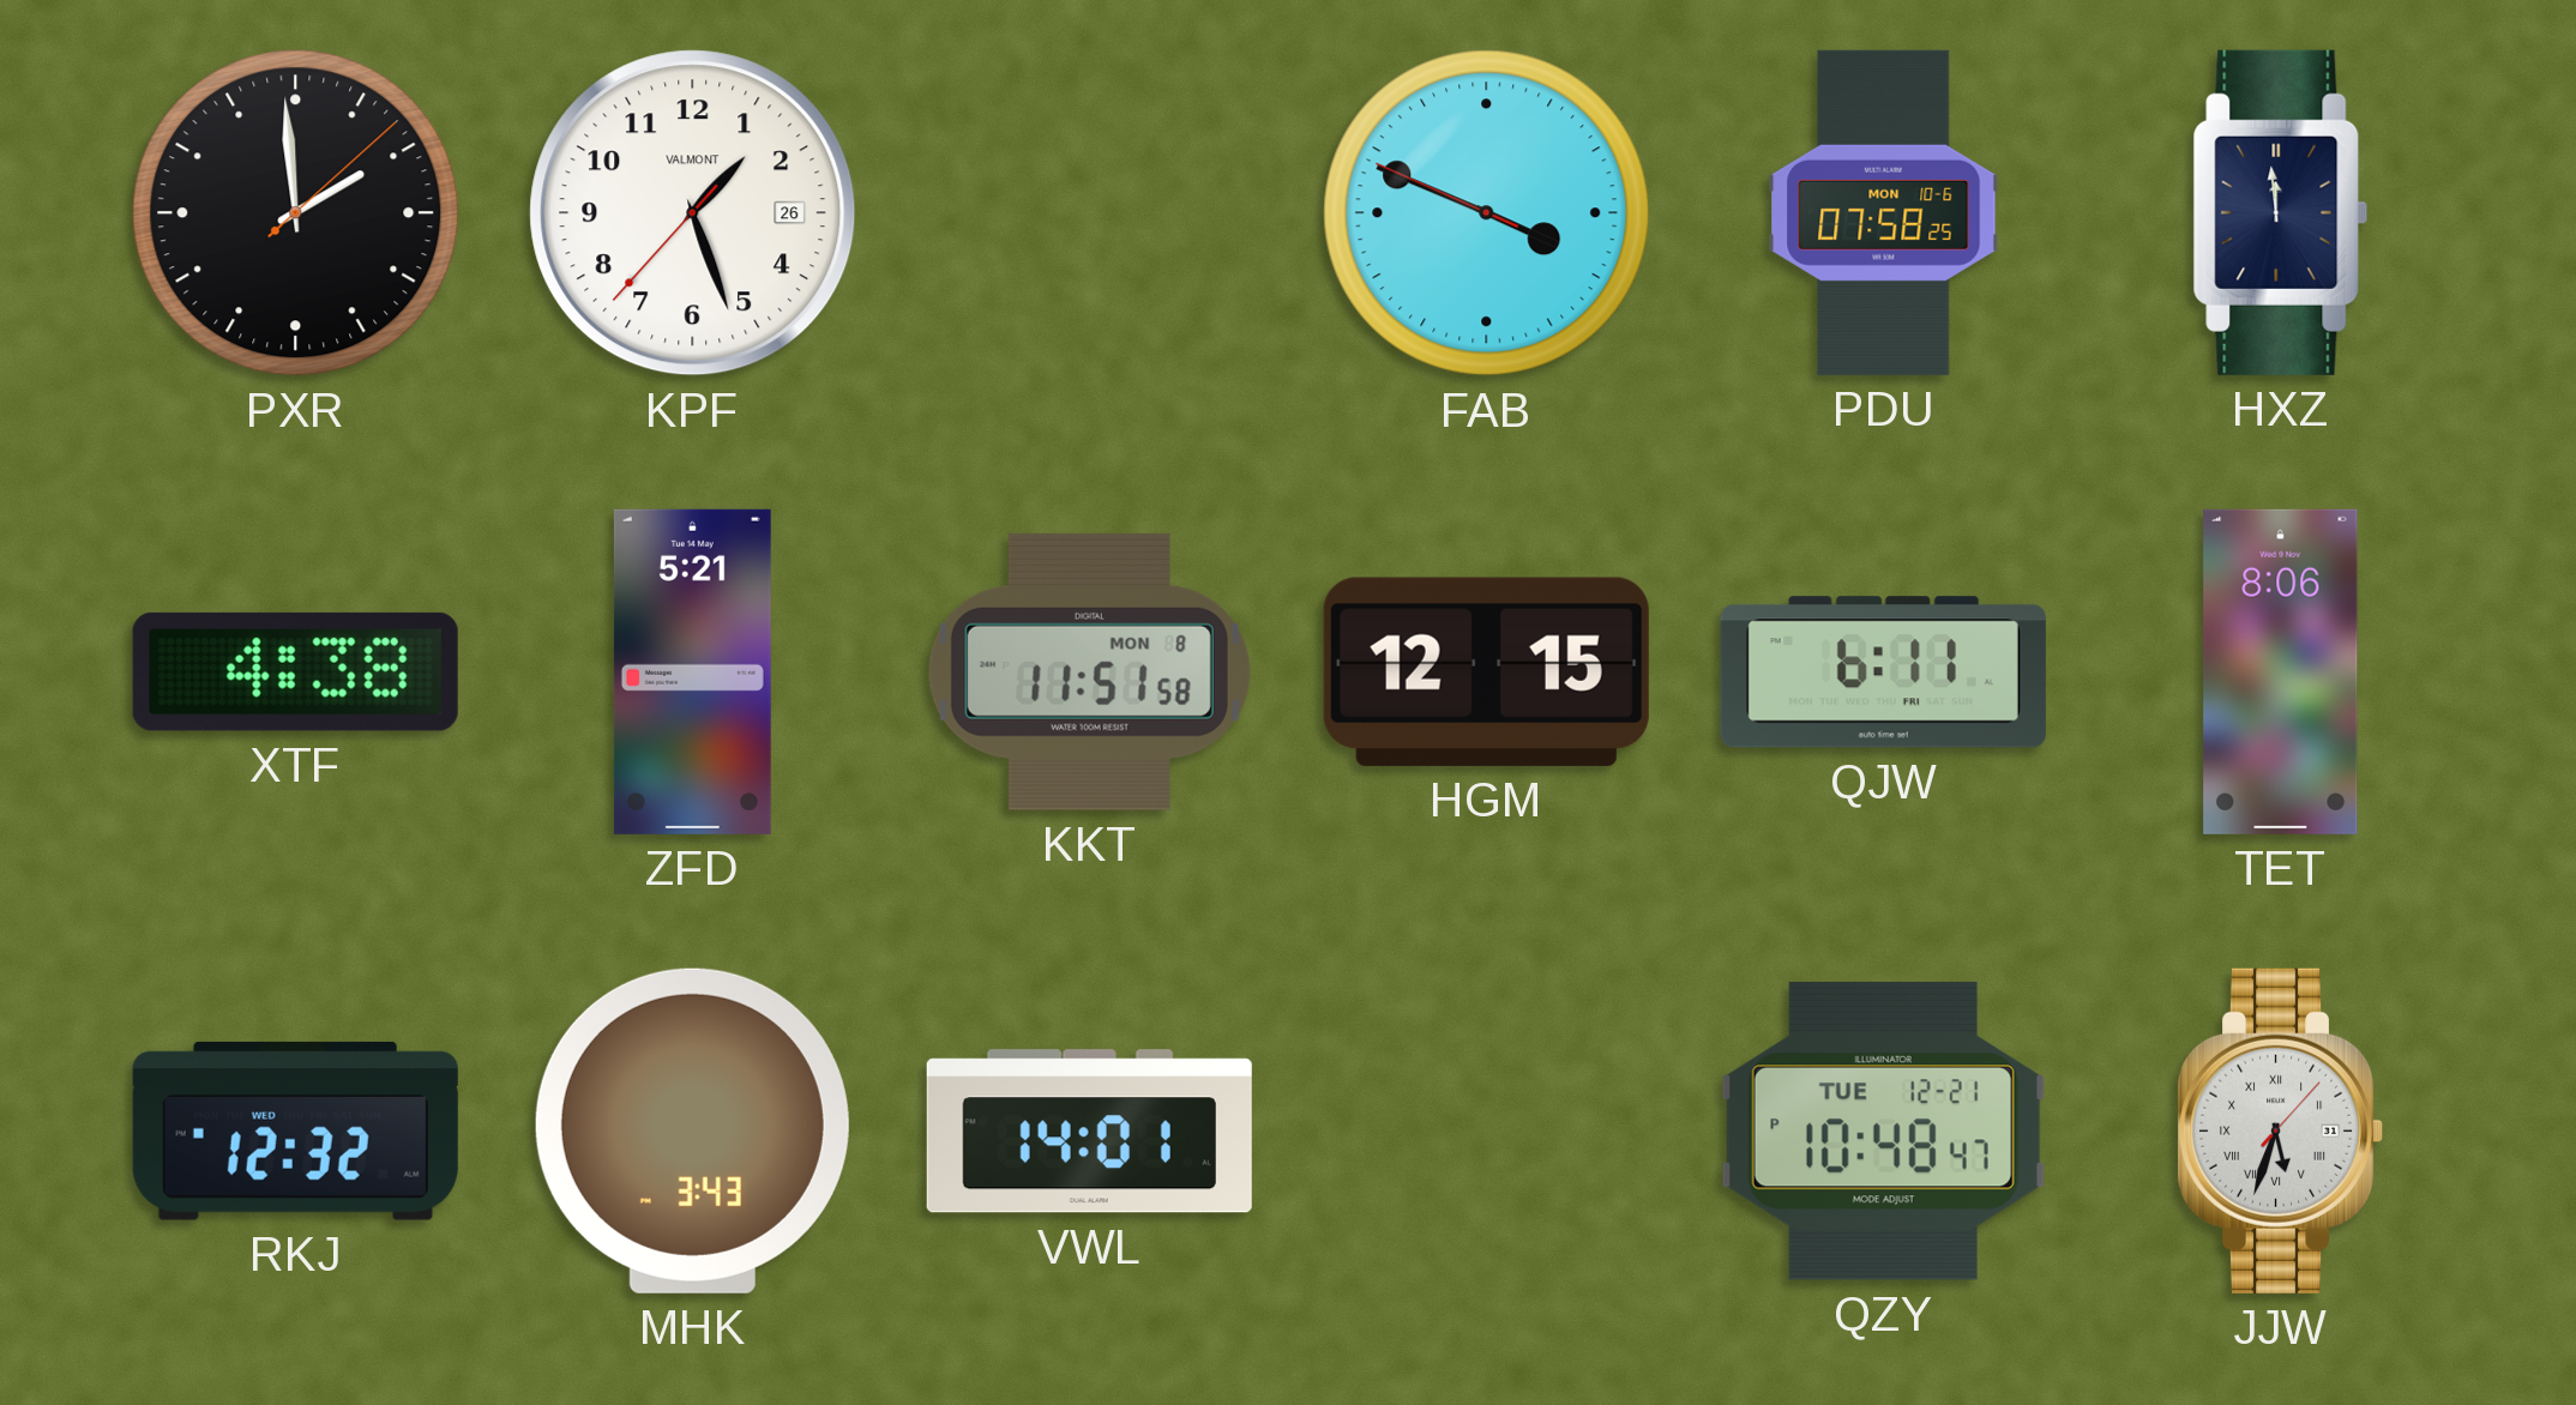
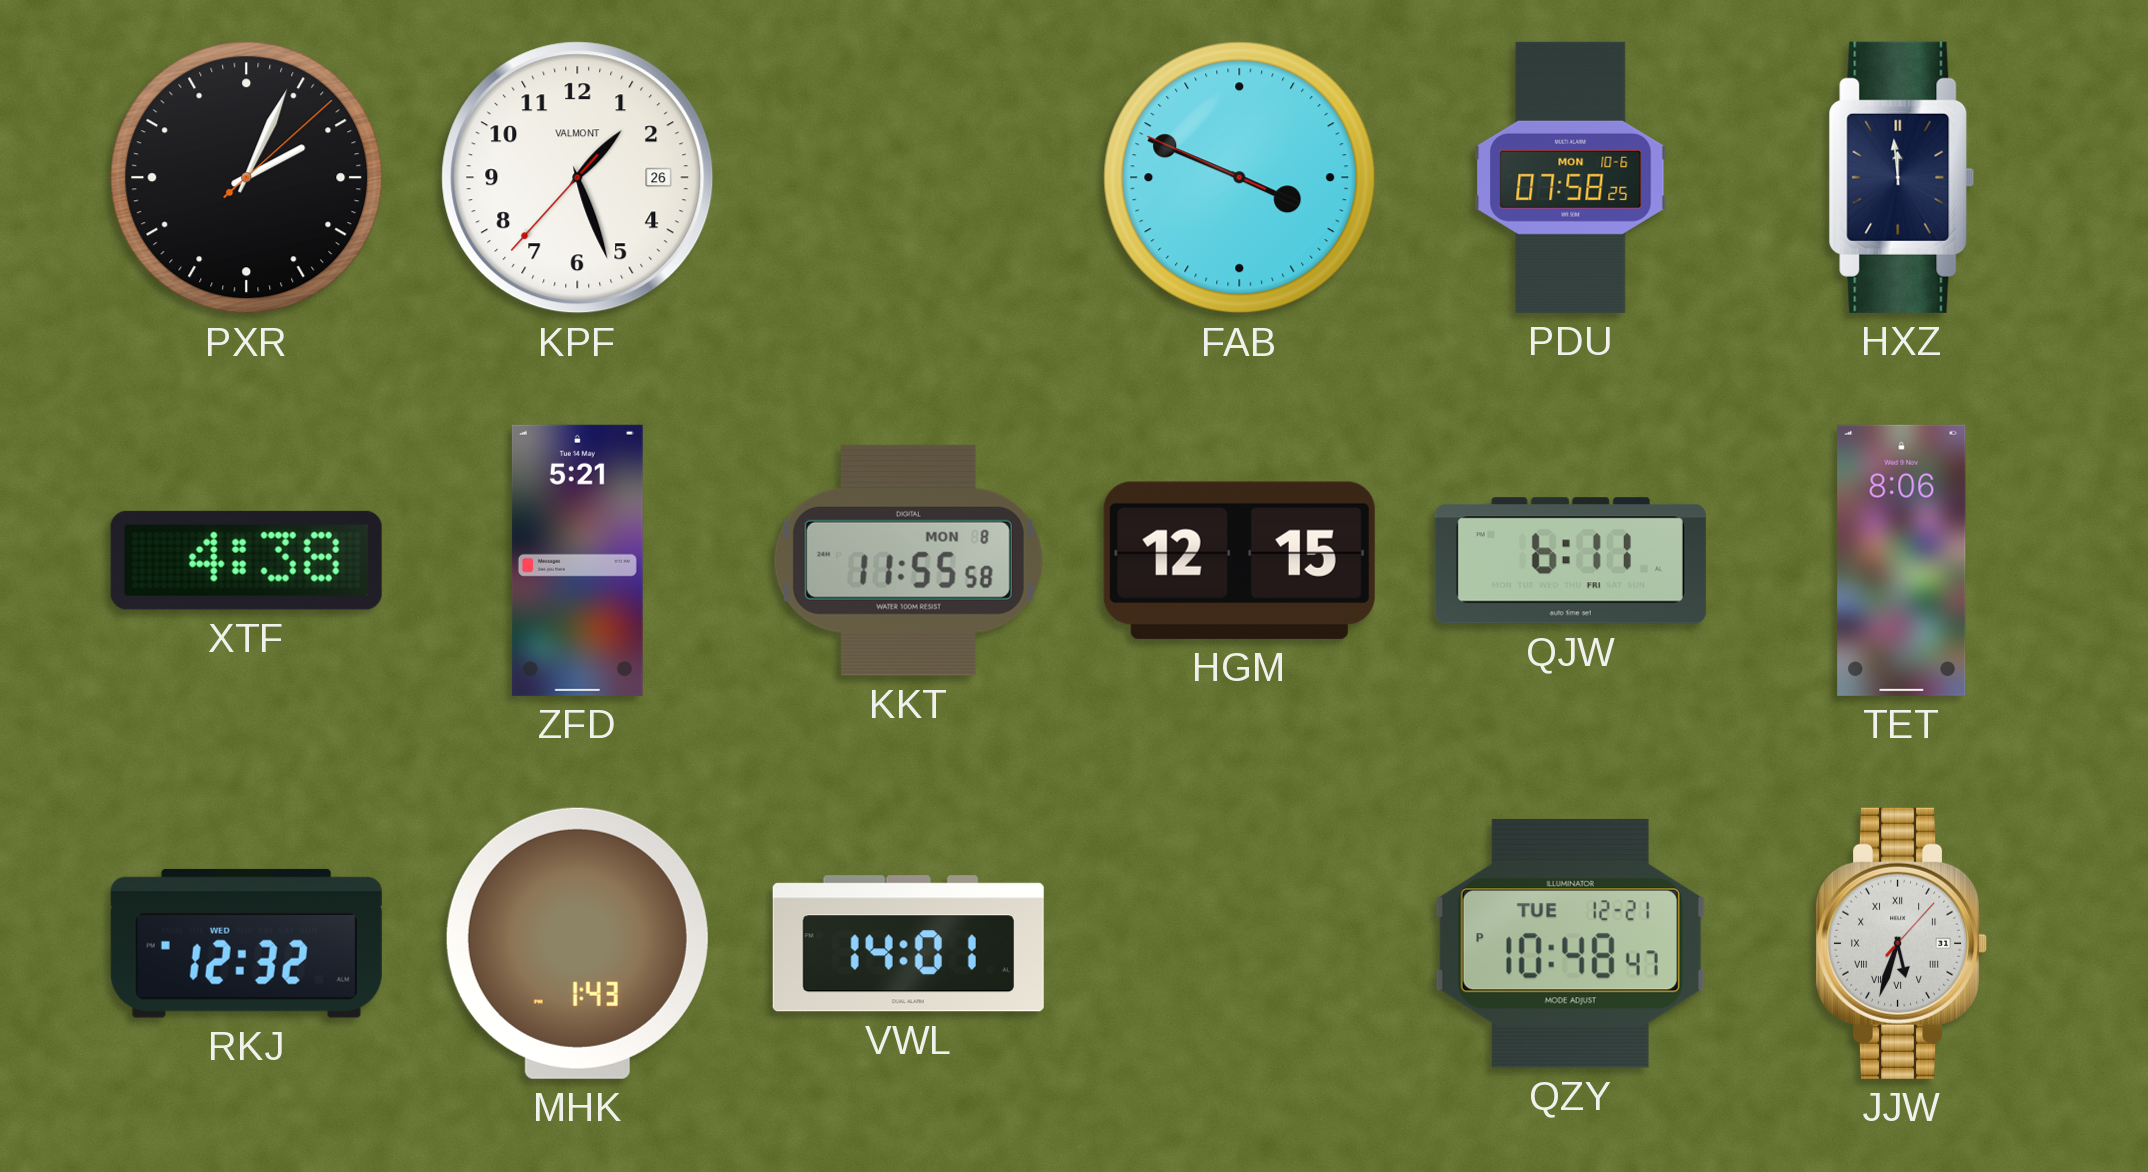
PXR: 1:59 -> 2:04 (247, 178)
KKT: 11:51 -> 11:55 (908, 560)
MHK: 3:43 -> 1:43 (577, 943)
